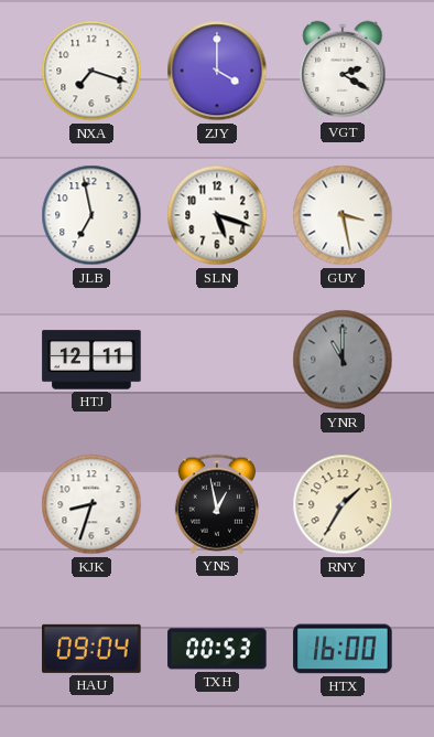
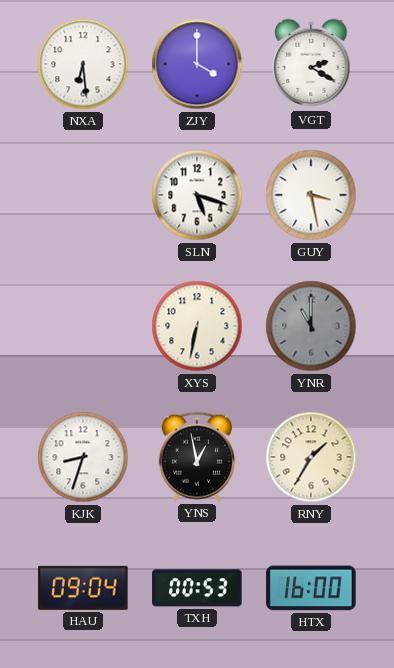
NXA: 7:18 -> 6:29 (83, 64)
JLB: 6:58 -> none (91, 215)
HTJ: 12:11 -> none (91, 360)
XYS: none -> 6:32 (197, 326)
